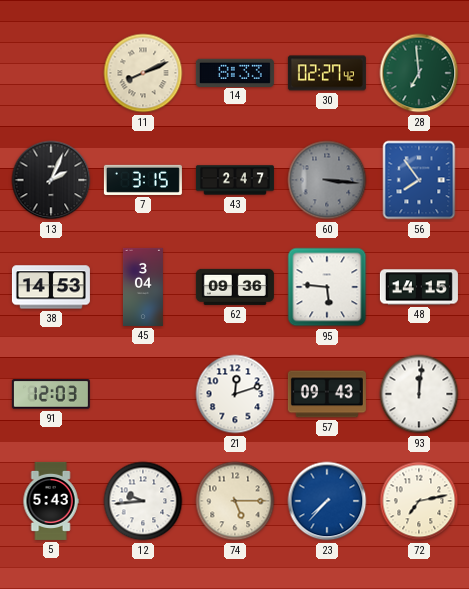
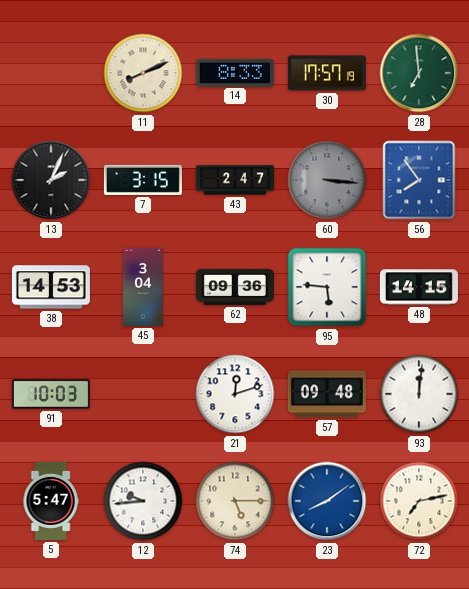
30: 02:27 -> 17:57 (327, 73)
91: 12:03 -> 10:03 (51, 394)
57: 09:43 -> 09:48 (327, 394)
5: 5:43 -> 5:47 (51, 501)
23: 7:37 -> 8:09 (327, 501)
